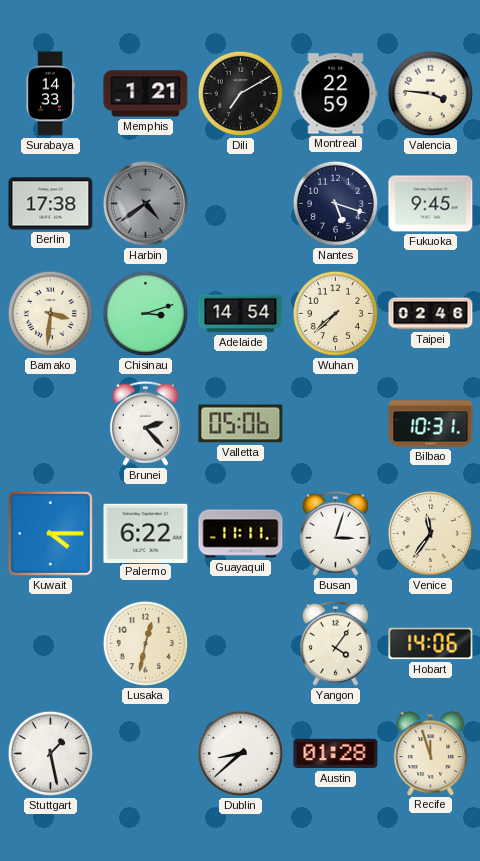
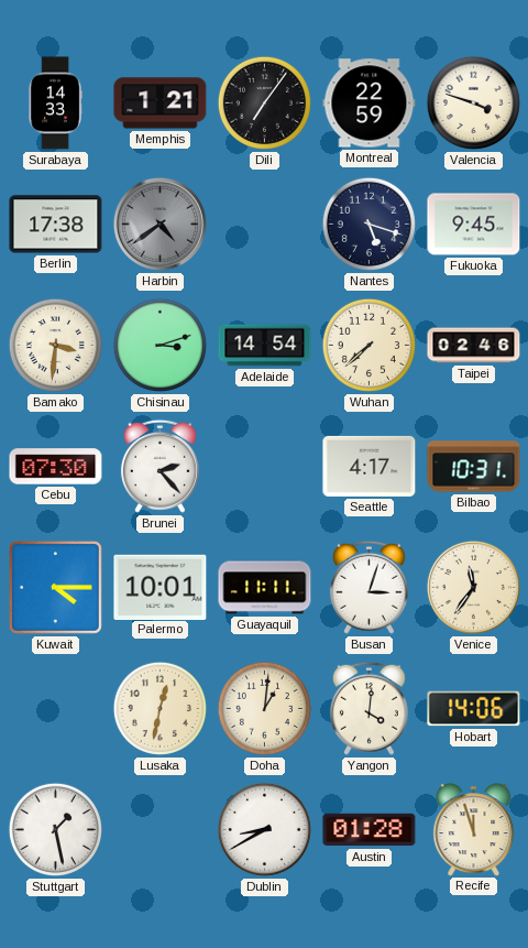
Dili: 7:10 -> 7:06 (264, 102)
Valencia: 3:46 -> 3:48 (473, 102)
Cebu: none -> 07:30 (56, 467)
Valletta: 05:06 -> none (241, 424)
Seattle: none -> 4:17 (370, 466)
Palermo: 6:22 -> 10:01 (161, 587)
Doha: none -> 1:01 (264, 708)
Yangon: 4:06 -> 4:01 (369, 708)
Dublin: 8:38 -> 8:40 (264, 829)
